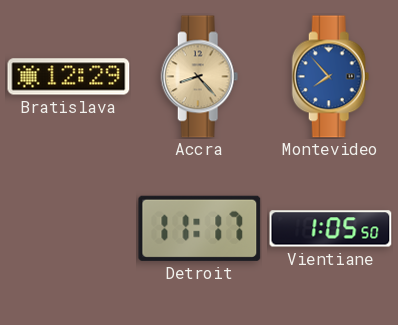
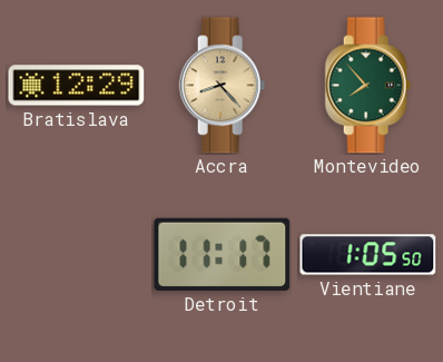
Montevideo dial: blue -> green (368, 86)
